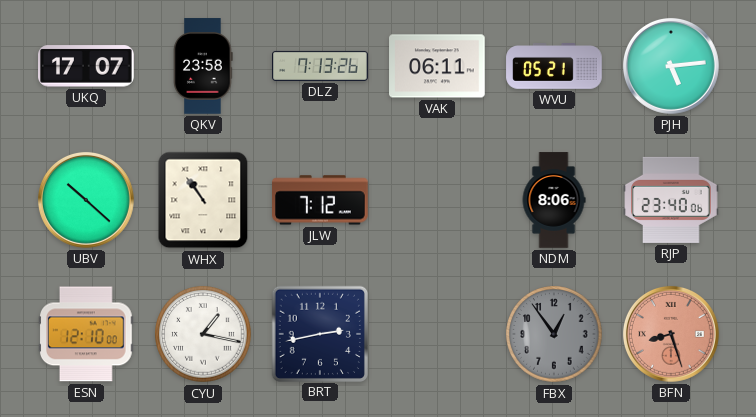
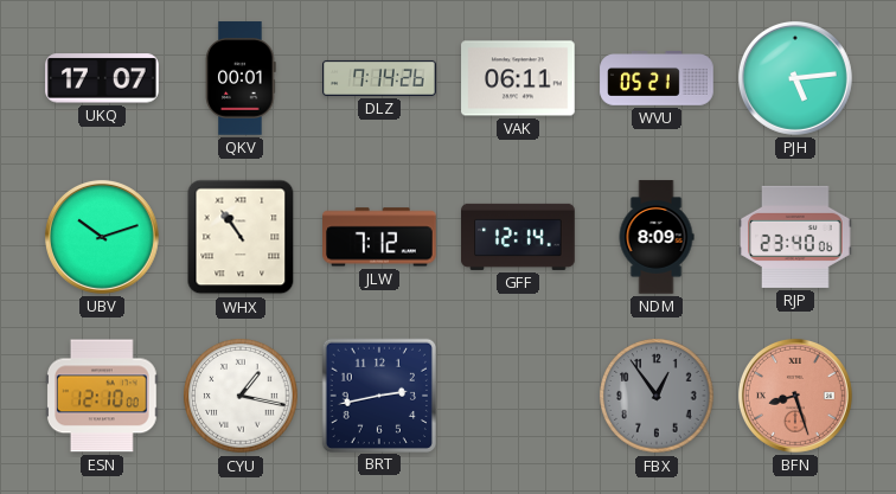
QKV: 23:58 -> 00:01 (241, 78)
DLZ: 7:13 -> 7:14 (379, 78)
UBV: 10:22 -> 10:12 (102, 237)
GFF: none -> 12:14 (518, 237)
NDM: 8:06 -> 8:09 (657, 237)
